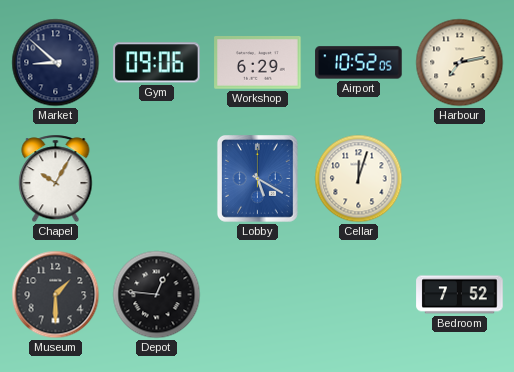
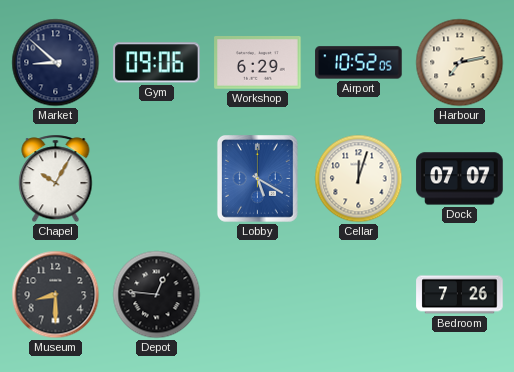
Dock: none -> 07:07 (460, 179)
Museum: 1:30 -> 8:30 (56, 295)
Bedroom: 7:52 -> 7:26 (460, 295)
